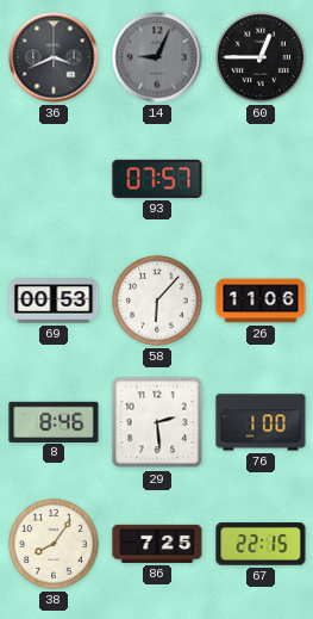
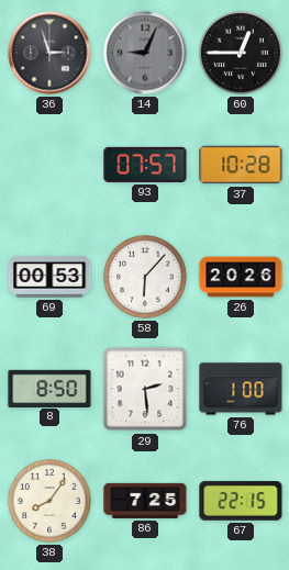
36: 3:41 -> 2:57 (49, 53)
37: none -> 10:28 (241, 165)
26: 11:06 -> 20:26 (241, 277)
8: 8:46 -> 8:50 (49, 388)
